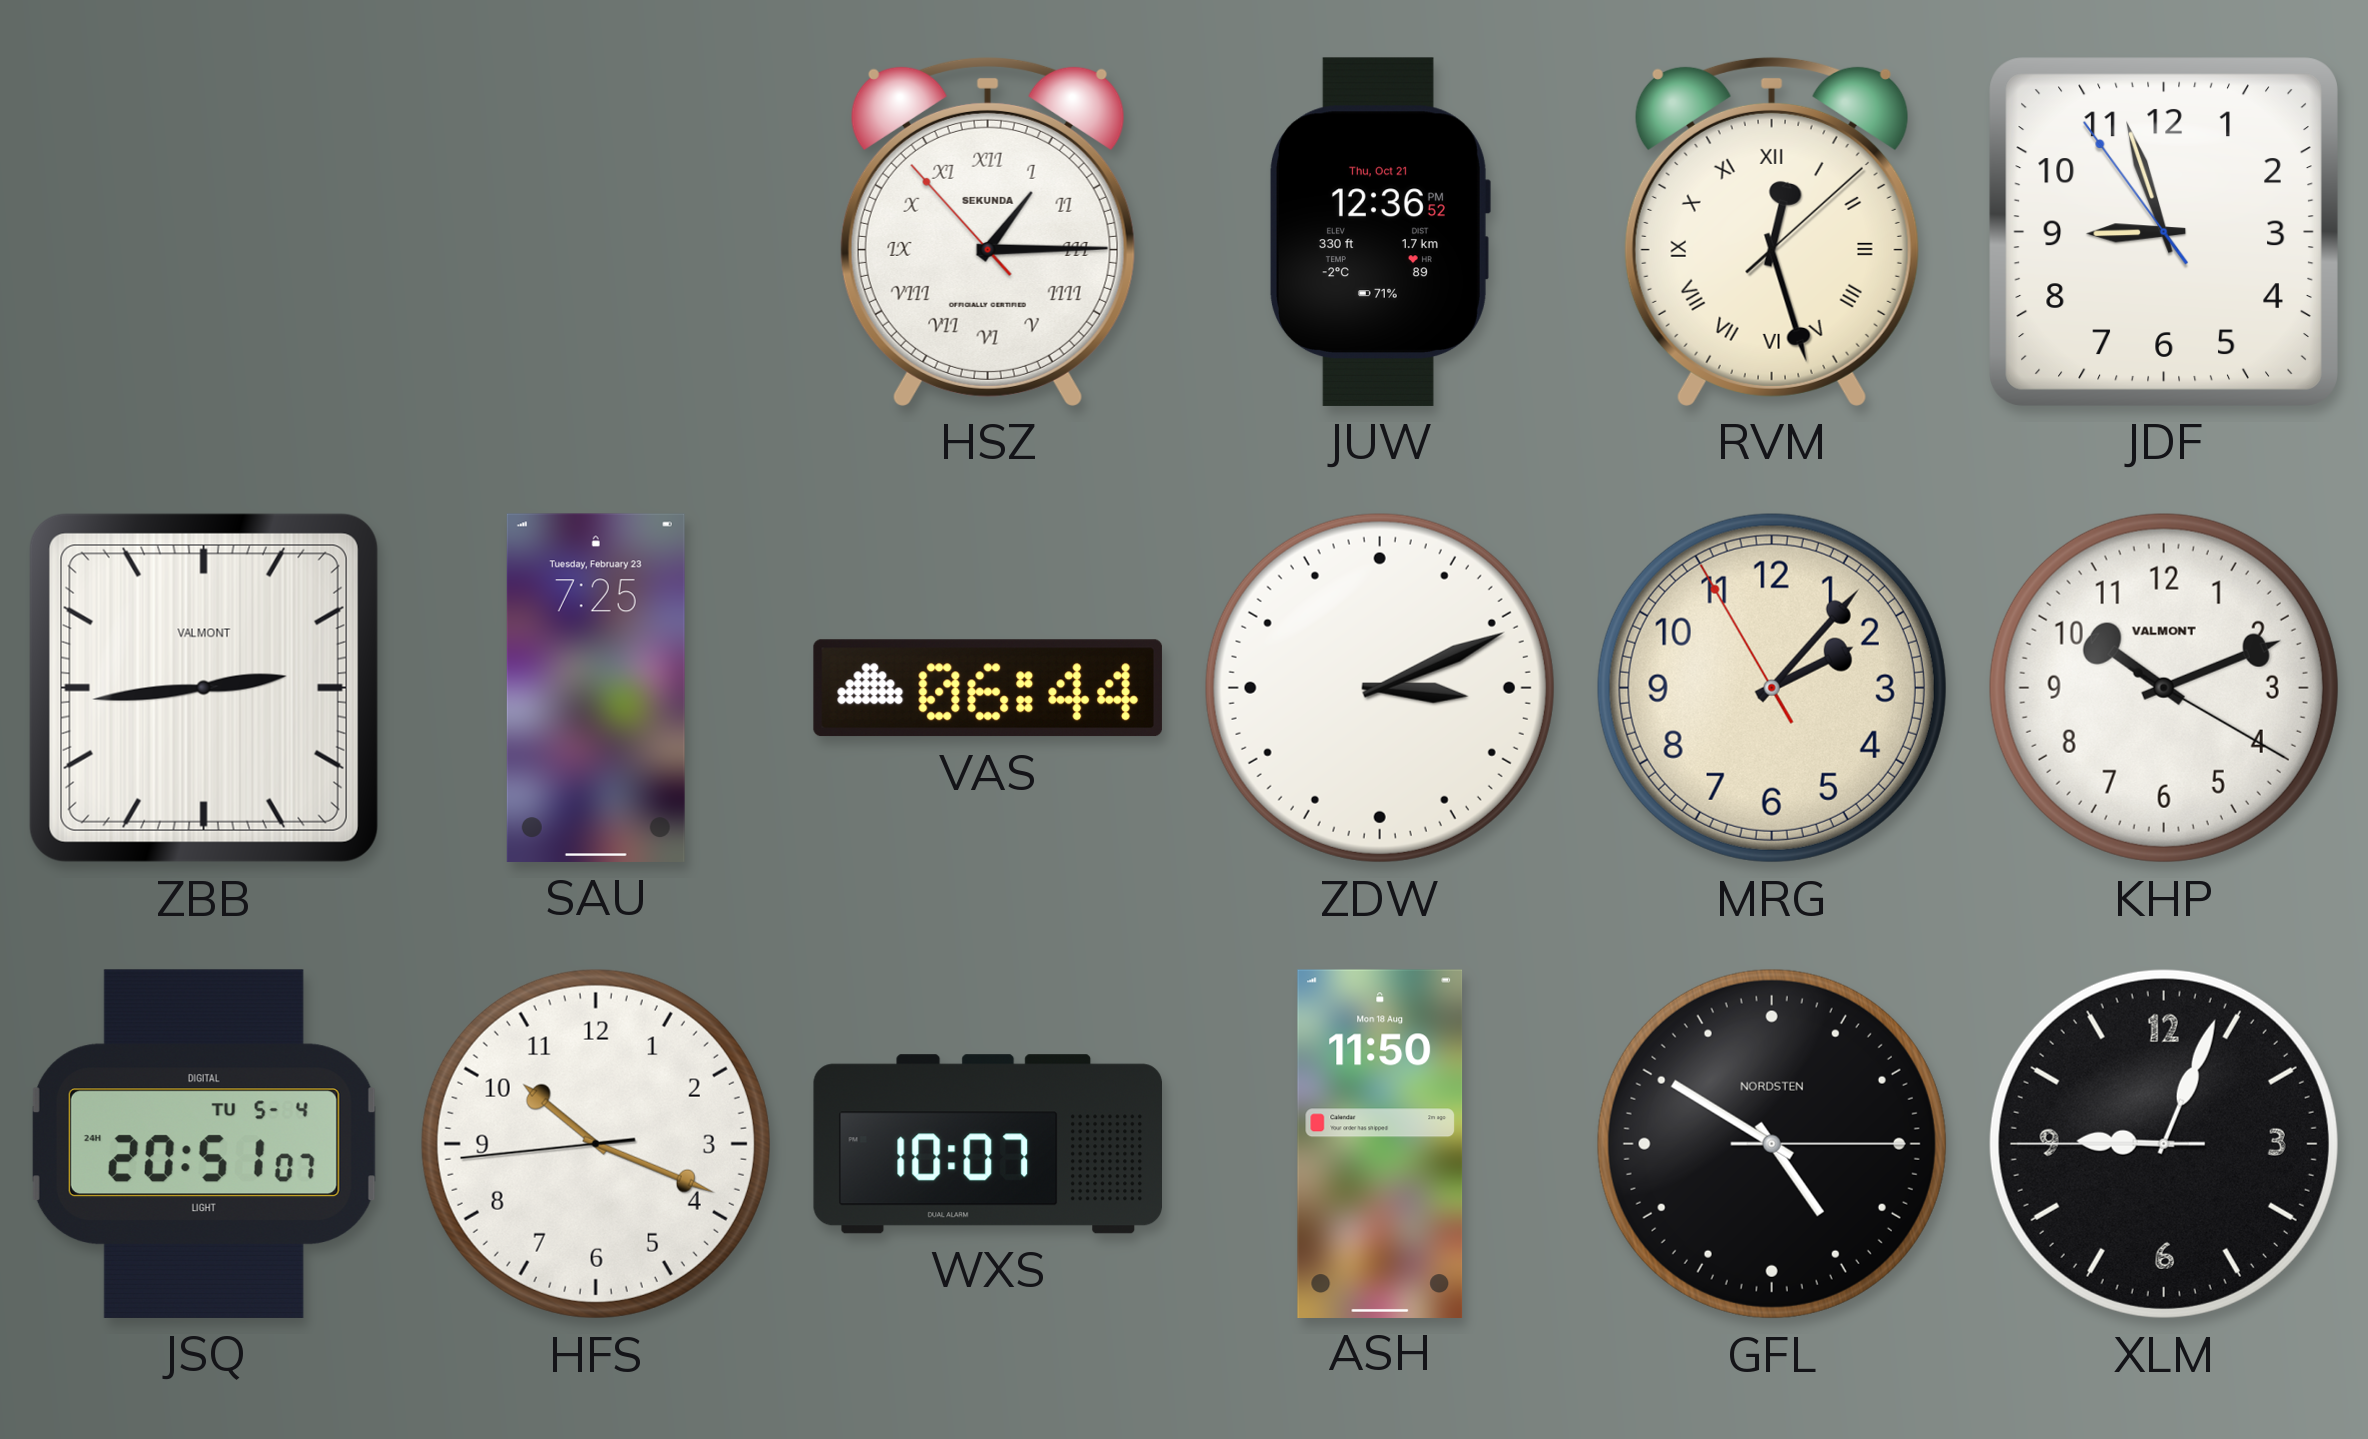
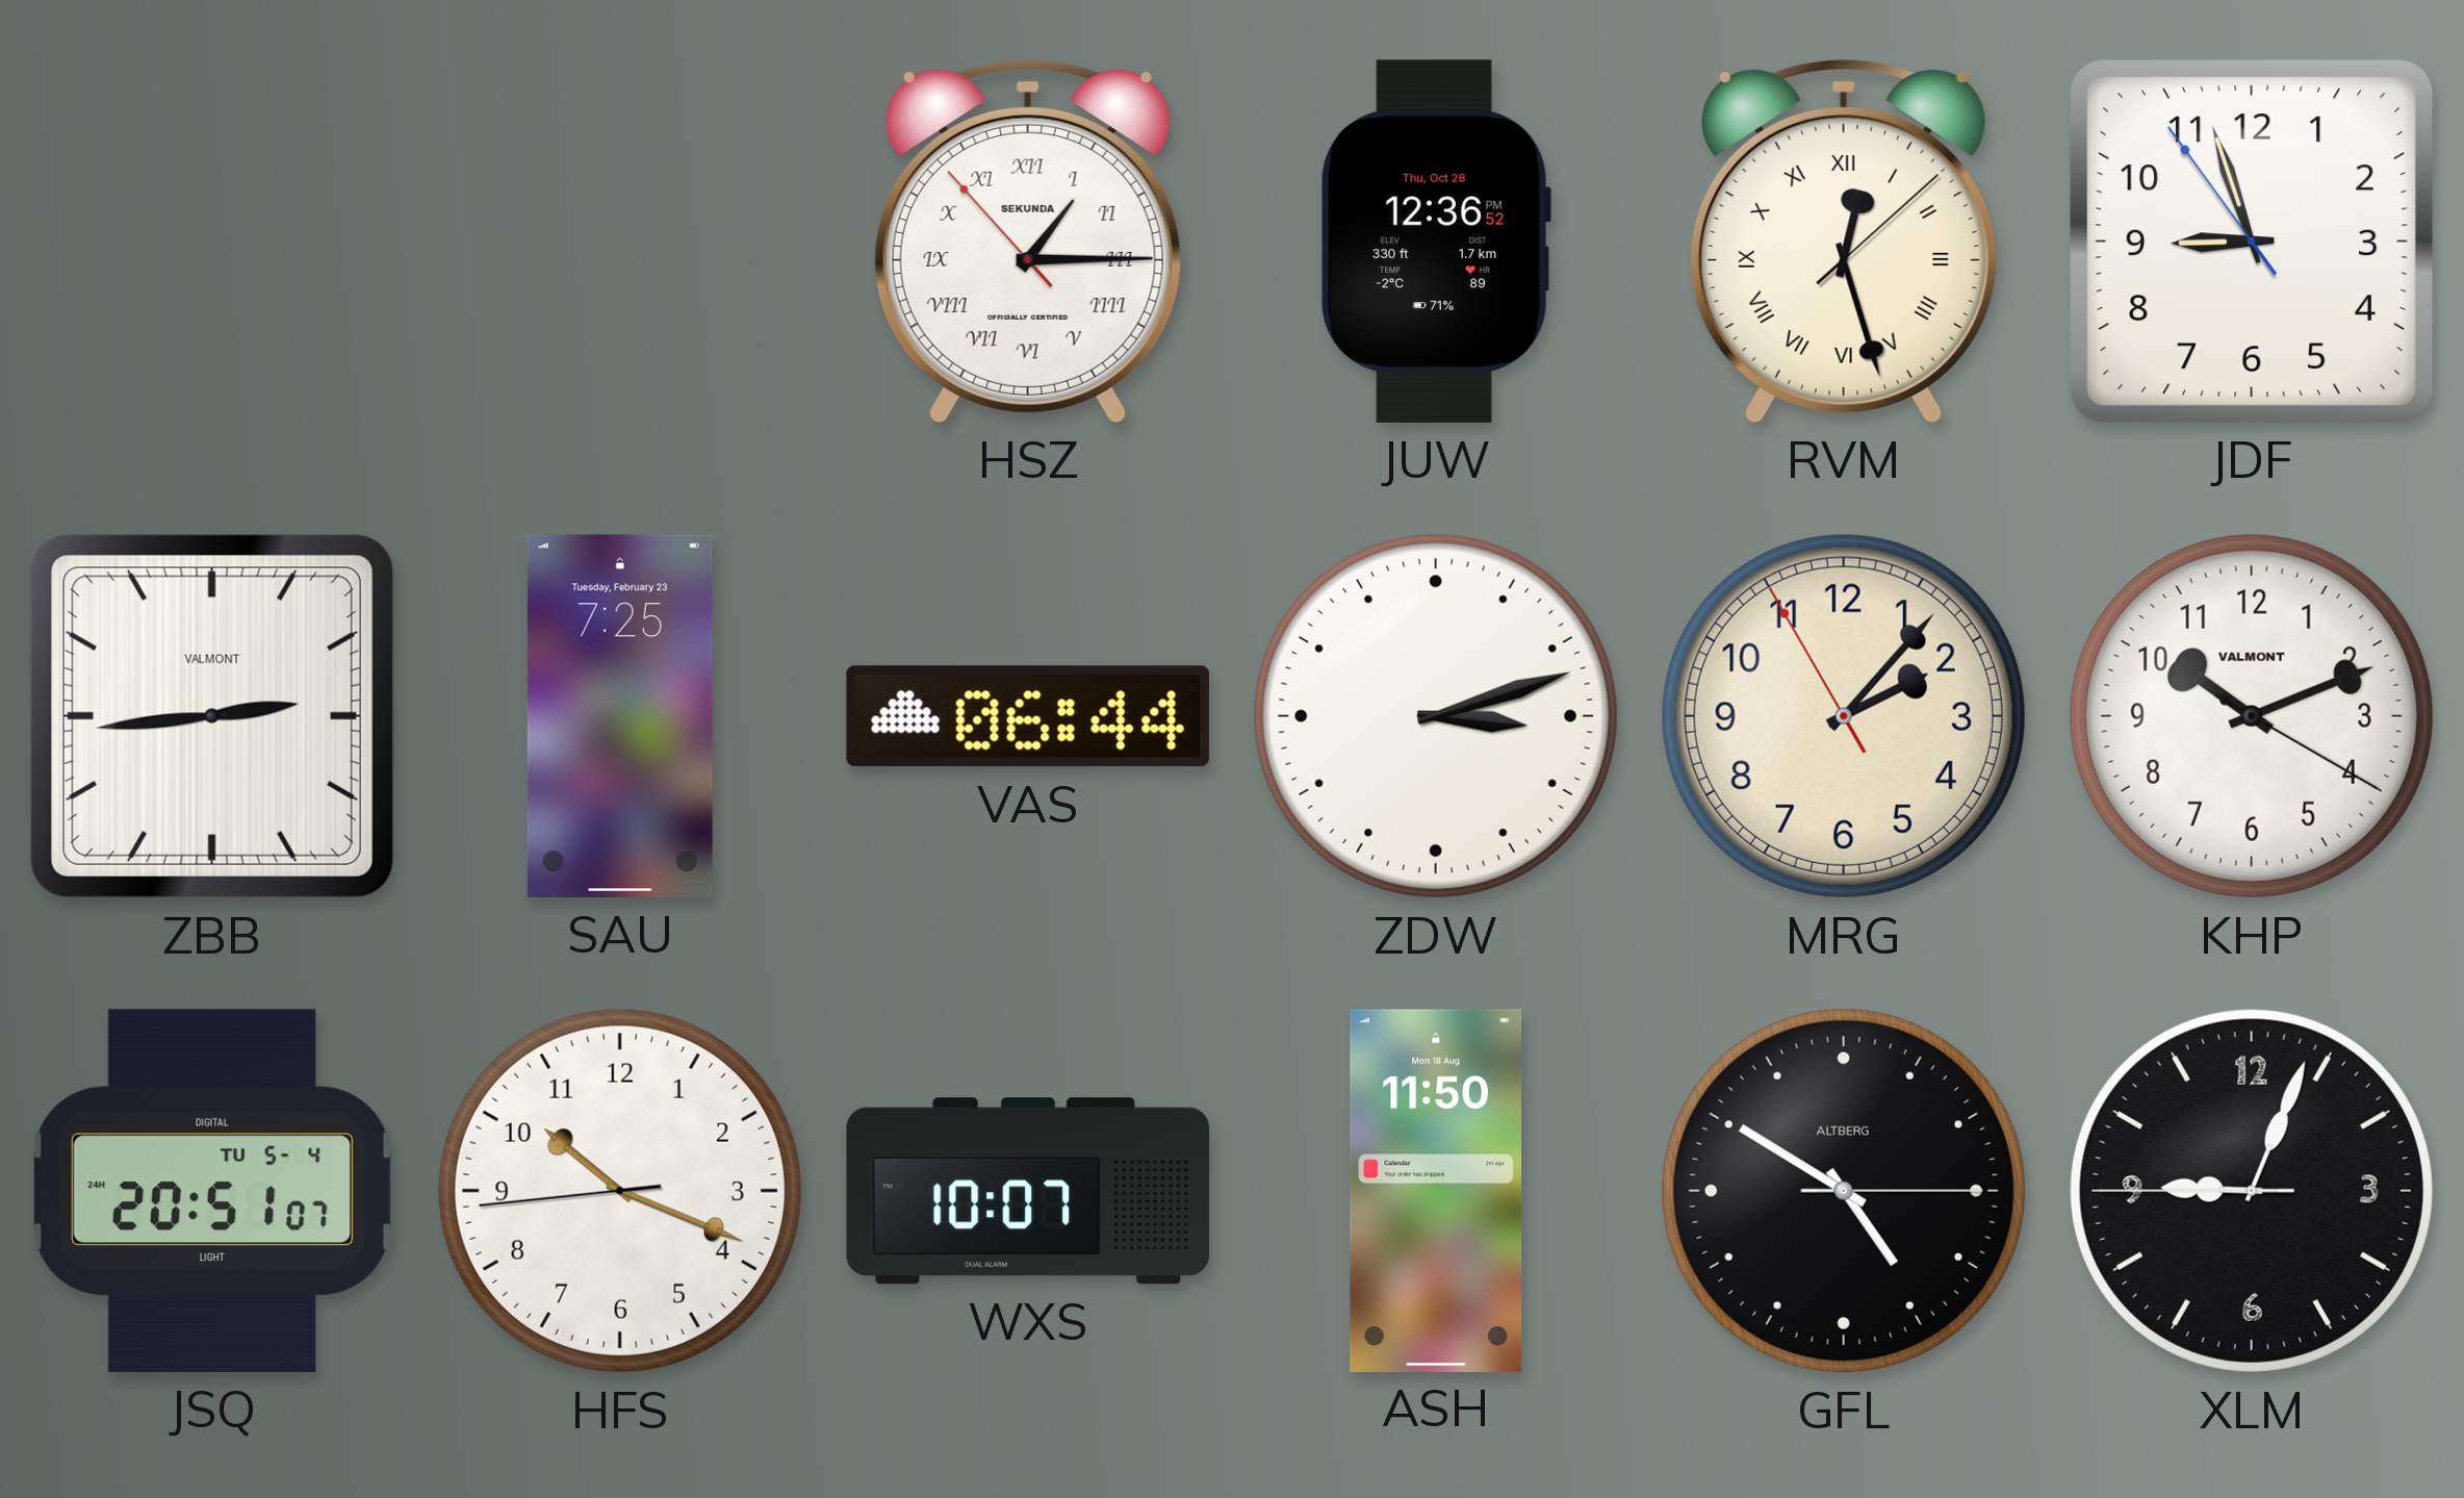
JUW date: Thu, Oct 21 -> Thu, Oct 28 (1435, 242)
ZDW: 3:11 -> 3:12 (1436, 716)
GFL brand: NORDSTEN -> ALTBERG (1844, 1191)
